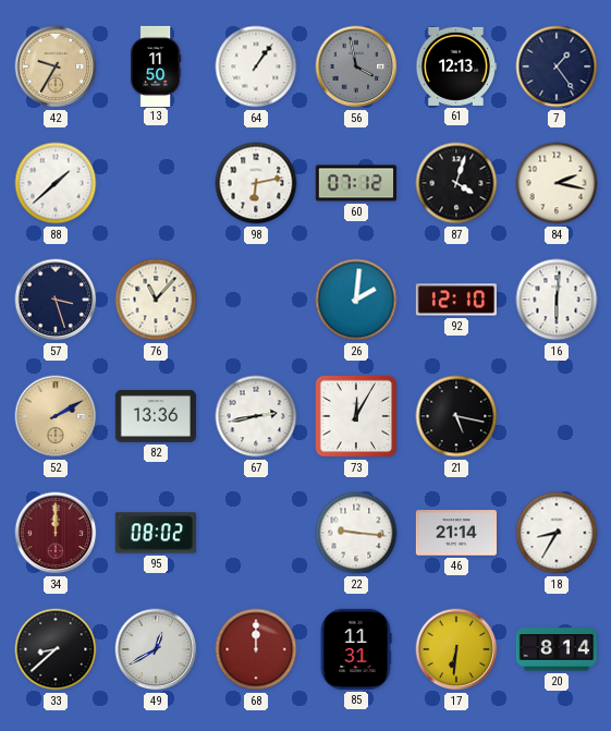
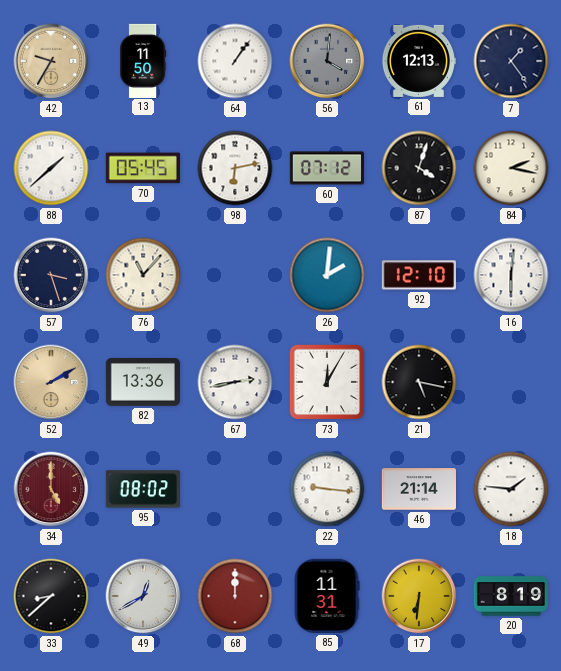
56: 3:58 -> 4:01 (327, 61)
70: none -> 05:45 (143, 168)
34: 12:00 -> 5:00 (51, 489)
18: 8:35 -> 1:46 (511, 489)
20: 8:14 -> 8:19 (510, 596)
